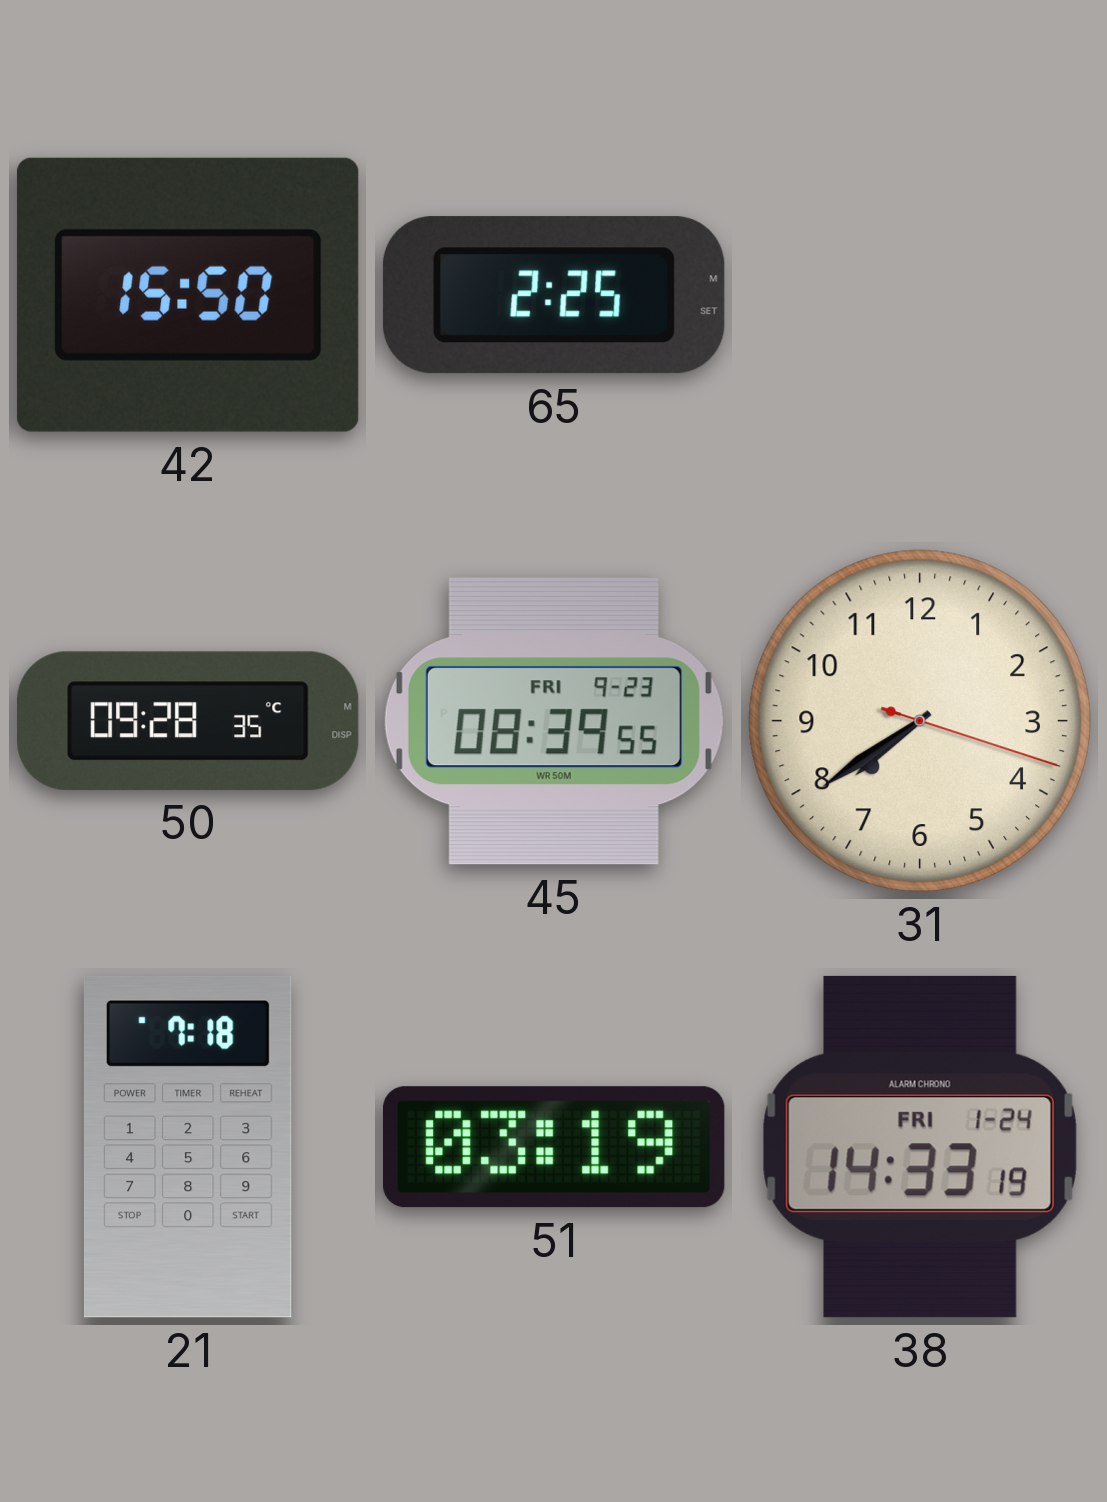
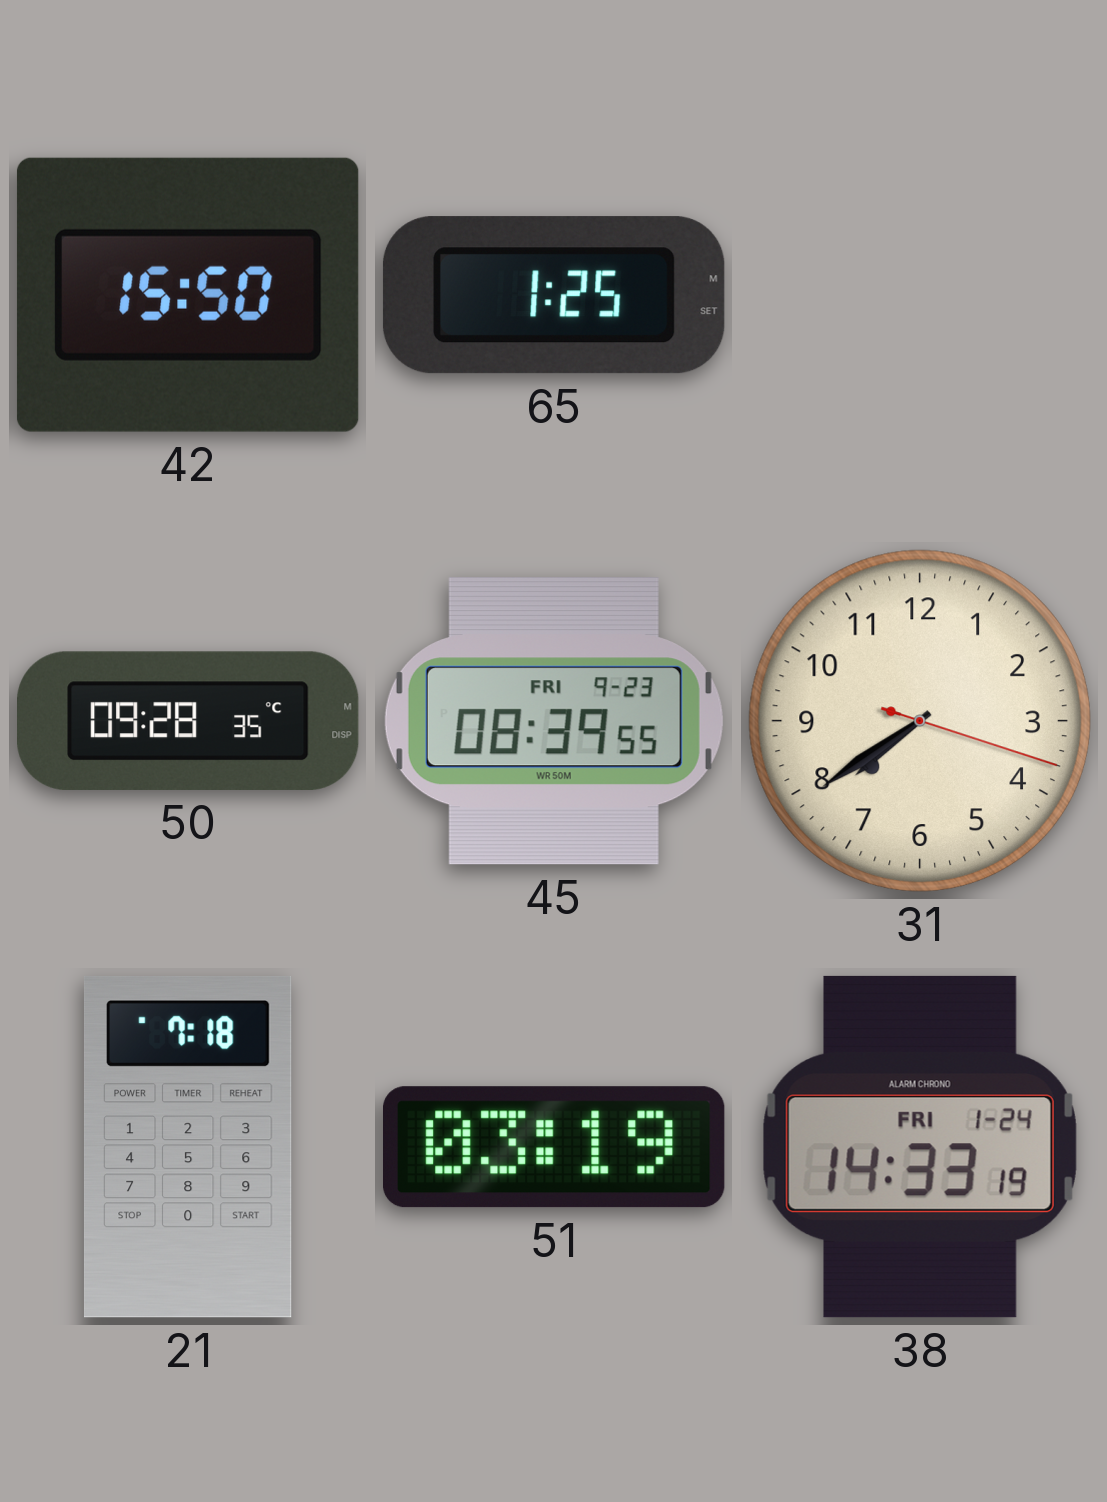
65: 2:25 -> 1:25 (554, 295)
